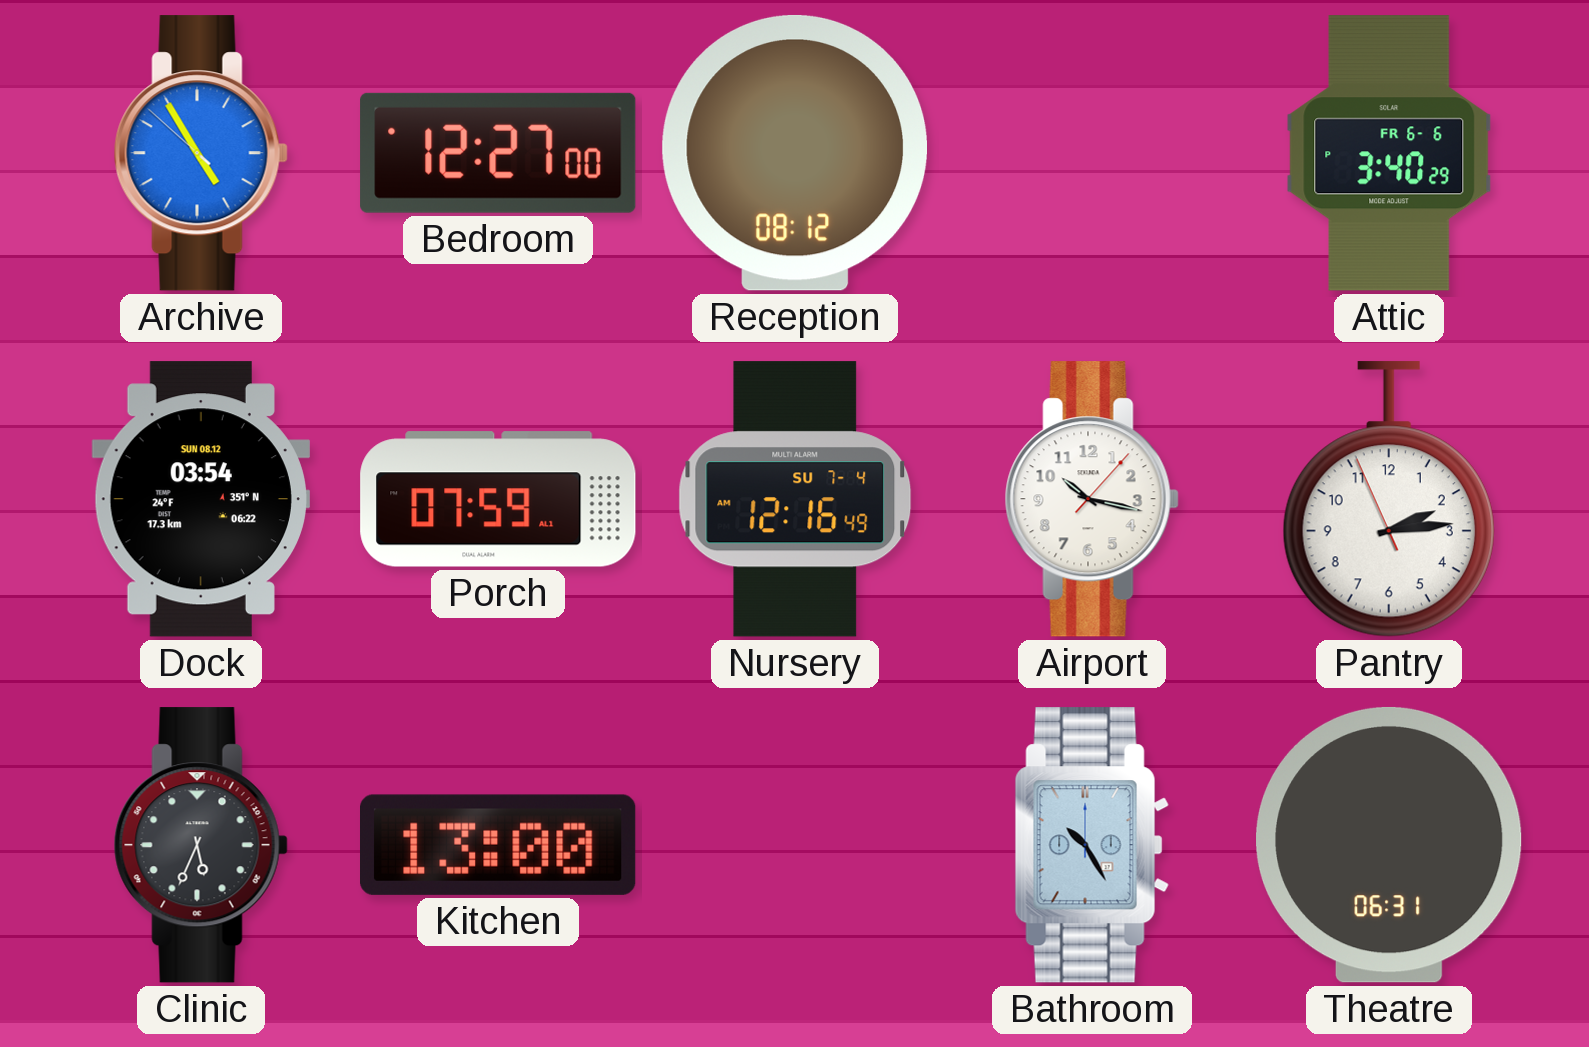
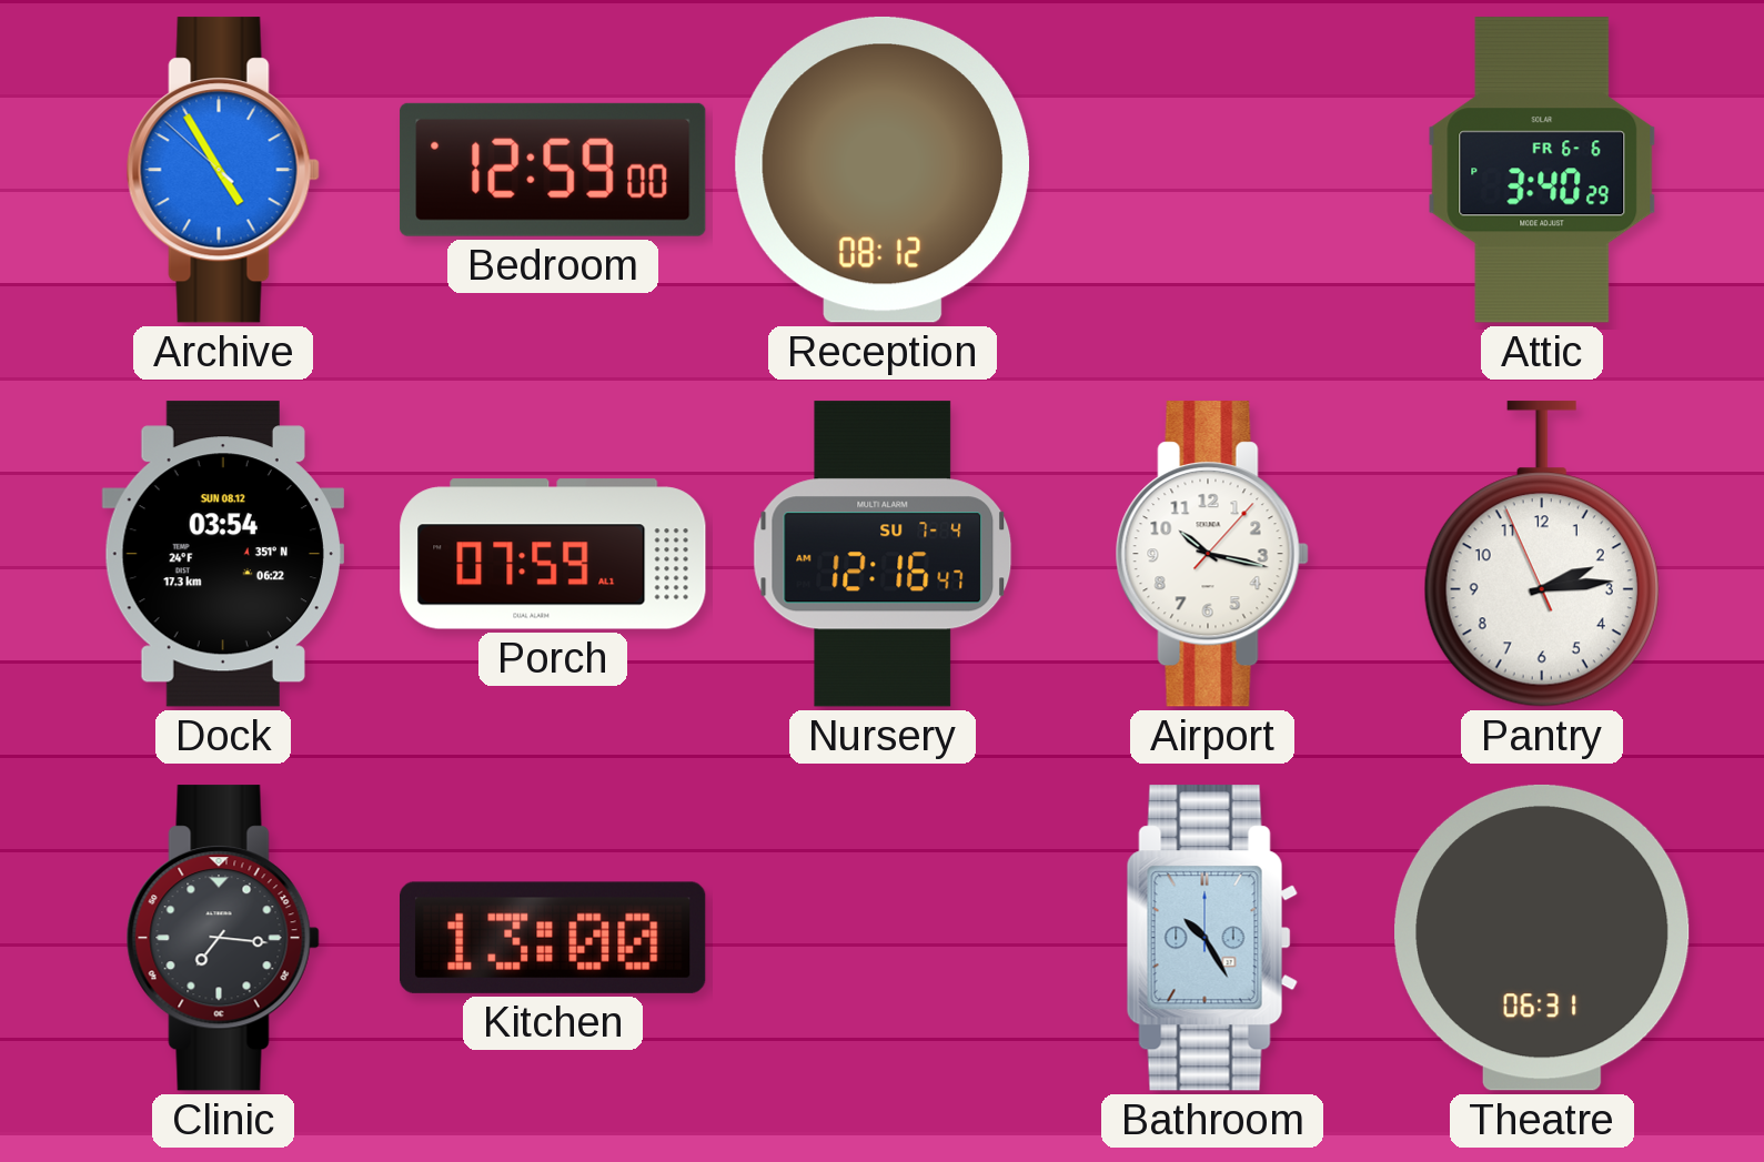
Bedroom: 12:27 -> 12:59 (553, 170)
Nursery: 12:16:49 -> 12:16:47 (883, 554)
Clinic: 5:34 -> 7:16 (223, 938)
